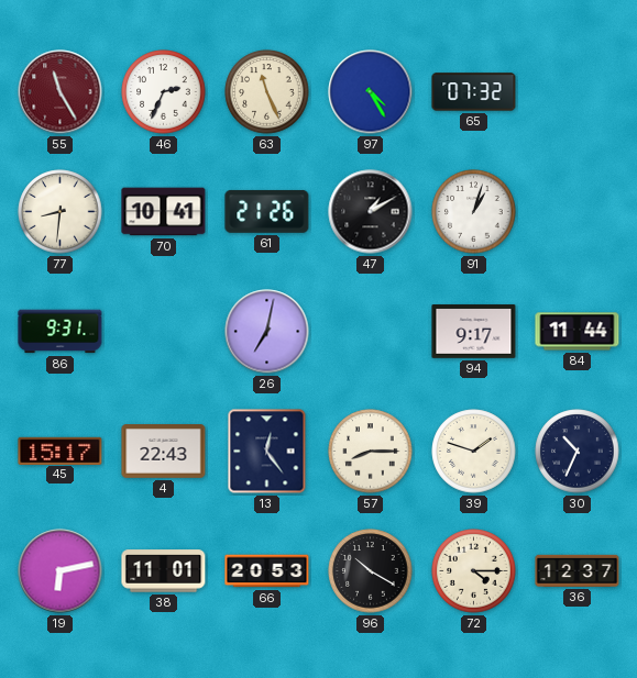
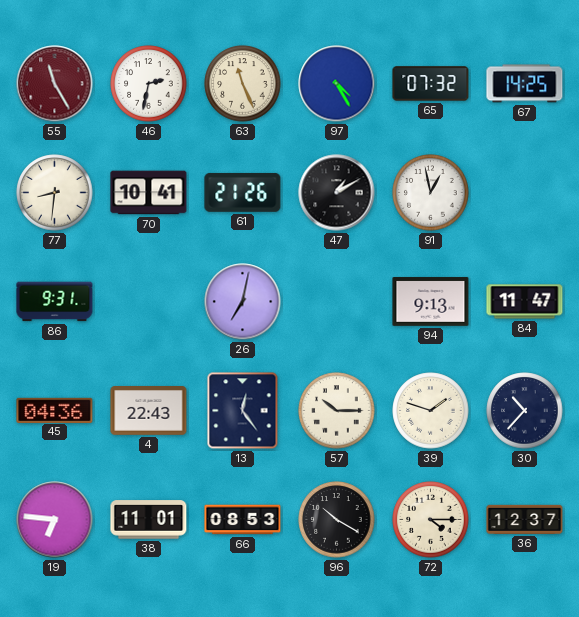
46: 2:34 -> 2:32 (149, 84)
67: none -> 14:25 (525, 84)
91: 1:03 -> 12:58 (431, 193)
94: 9:17 -> 9:13 (431, 302)
84: 11:44 -> 11:47 (525, 302)
45: 15:17 -> 04:36 (55, 410)
57: 8:15 -> 10:15 (337, 411)
30: 10:34 -> 10:37 (525, 411)
19: 6:13 -> 6:46 (55, 520)
66: 20:53 -> 08:53 (243, 520)
